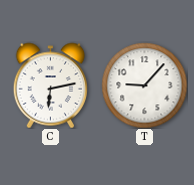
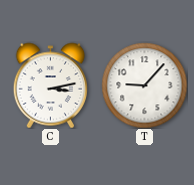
C: 6:13 -> 3:13 (51, 85)
